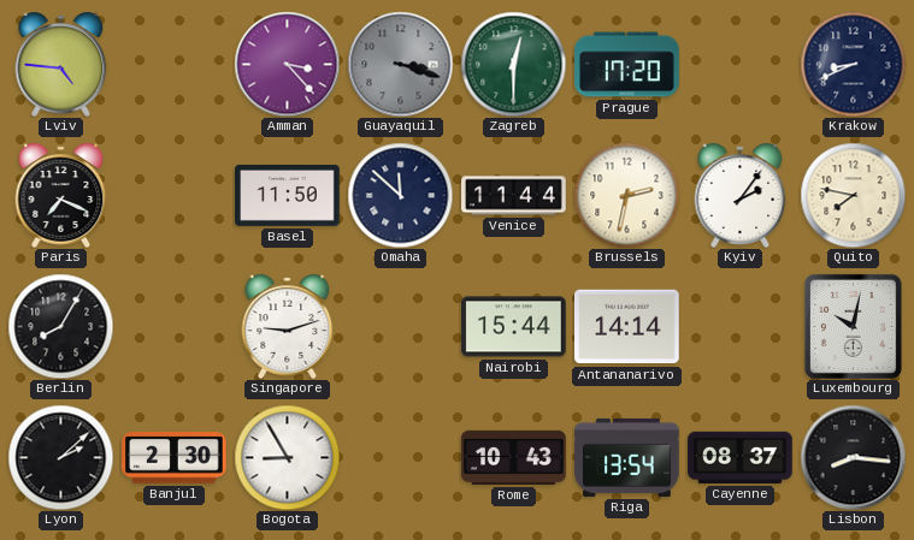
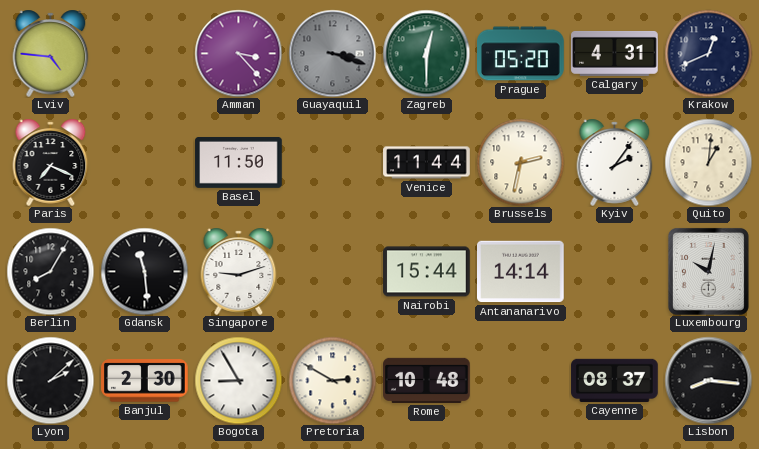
Prague: 17:20 -> 05:20 (521, 54)
Calgary: none -> 4:31 (615, 53)
Krakow: 8:41 -> 12:41 (708, 53)
Omaha: 11:52 -> none (400, 195)
Quito: 7:47 -> 1:01 (708, 162)
Gdansk: none -> 11:29 (144, 271)
Pretoria: none -> 2:50 (332, 380)
Rome: 10:43 -> 10:48 (427, 380)
Riga: 13:54 -> none (627, 457)
